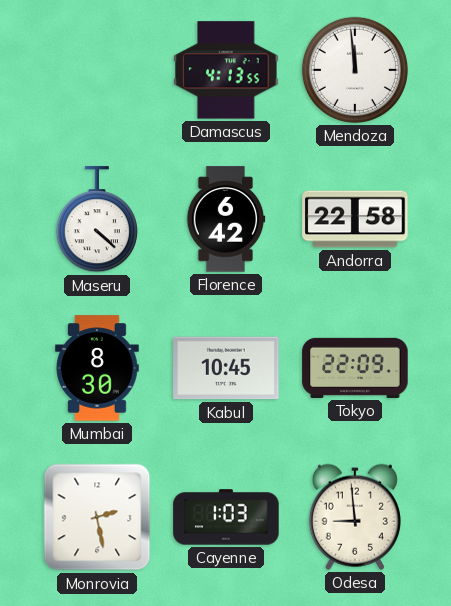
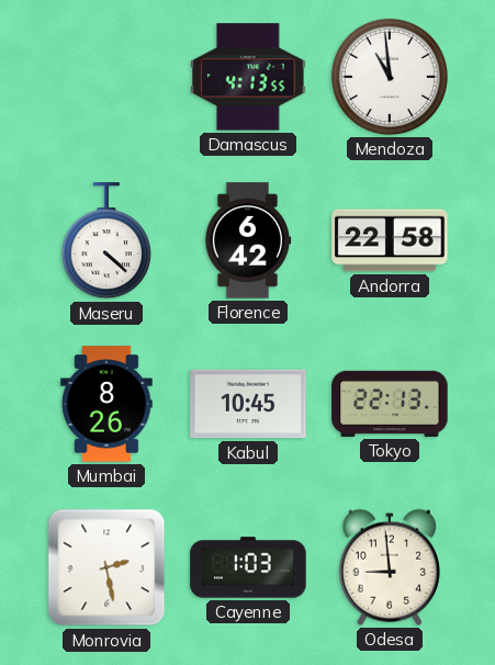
Mendoza: 11:59 -> 10:59 (390, 77)
Mumbai: 8:30 -> 8:26 (106, 404)
Tokyo: 22:09 -> 22:13 (390, 404)
